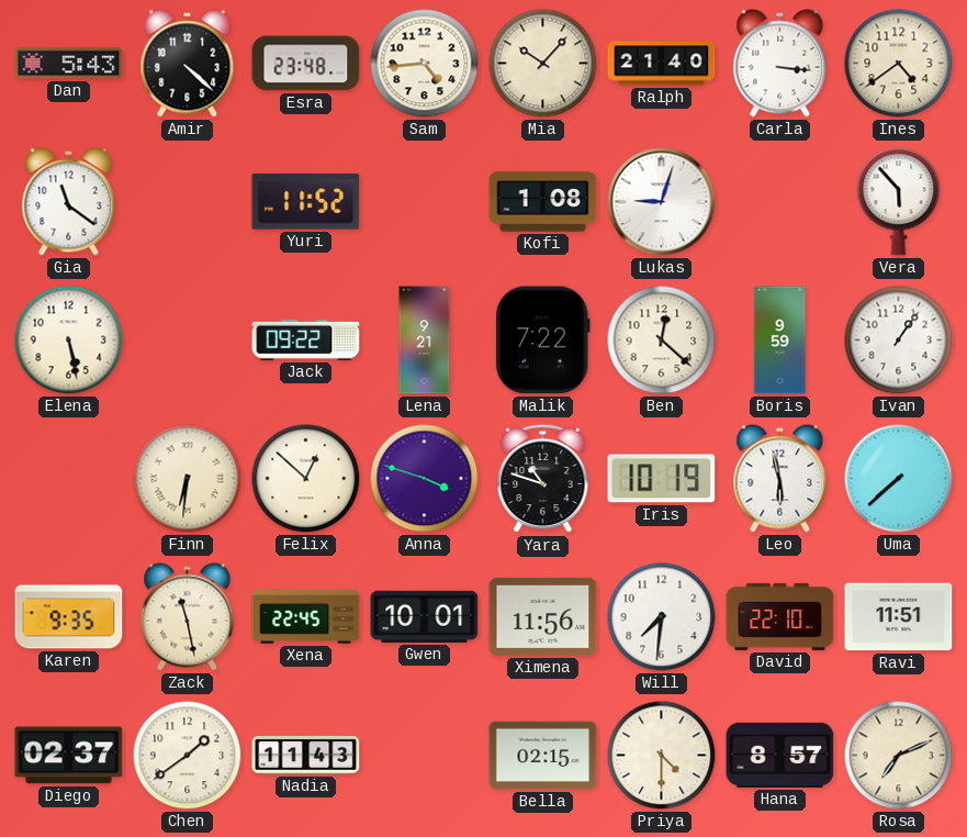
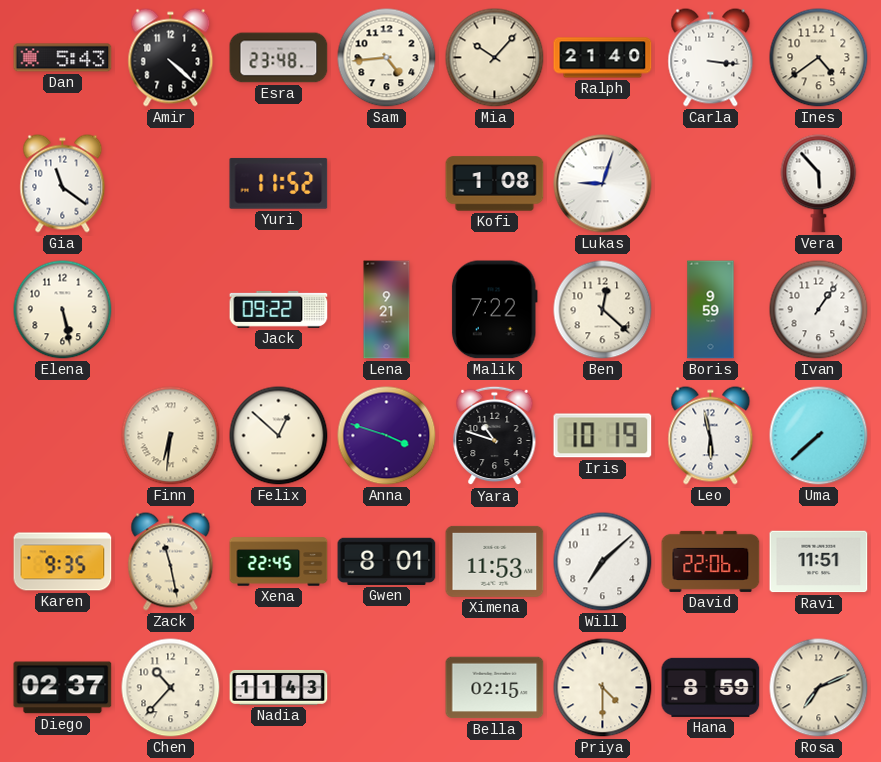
Gwen: 10:01 -> 8:01 (387, 561)
Ximena: 11:56 -> 11:53 (495, 561)
Will: 7:31 -> 7:08 (603, 562)
David: 22:10 -> 22:06 (711, 561)
Chen: 1:39 -> 10:37 (171, 688)
Hana: 8:57 -> 8:59 (711, 687)
